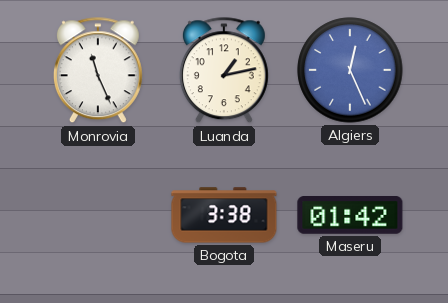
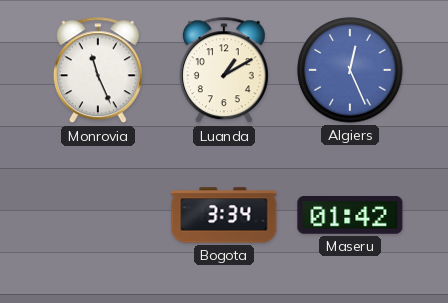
Luanda: 1:13 -> 1:10 (224, 71)
Bogota: 3:38 -> 3:34 (224, 215)
